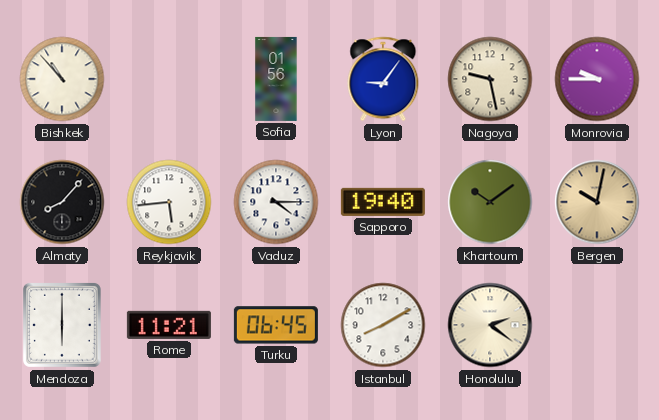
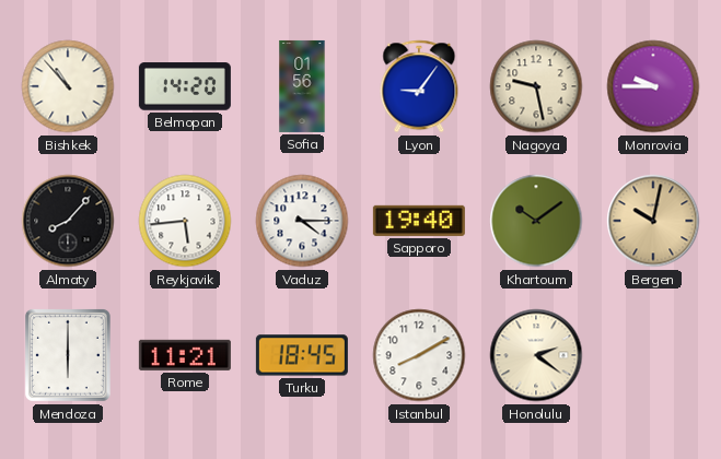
Belmopan: none -> 14:20 (185, 86)
Turku: 06:45 -> 18:45 (302, 355)
